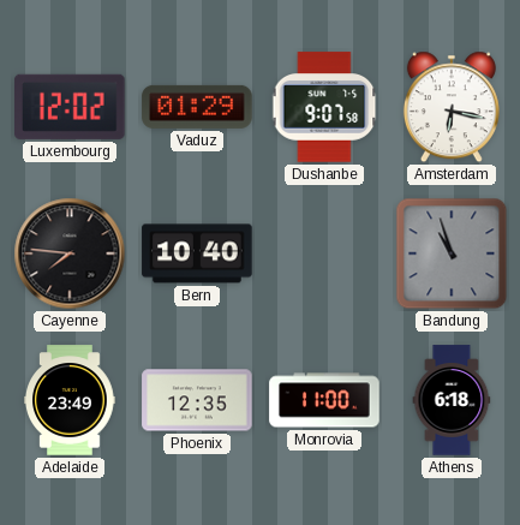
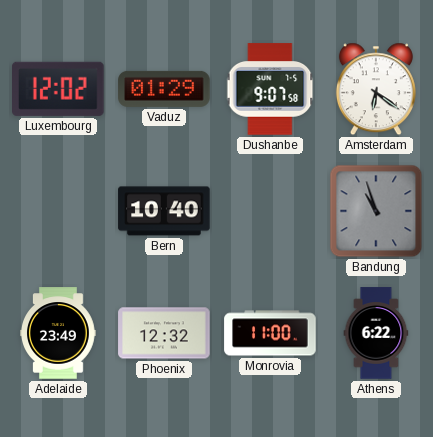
Amsterdam: 6:17 -> 6:21 (376, 89)
Cayenne: 7:46 -> none (70, 253)
Phoenix: 12:35 -> 12:32 (164, 333)
Athens: 6:18 -> 6:22 (376, 333)
